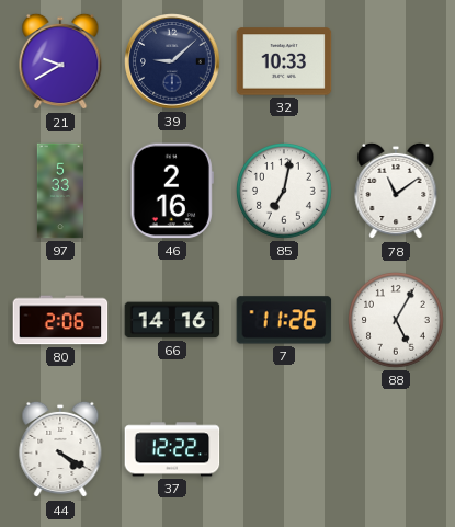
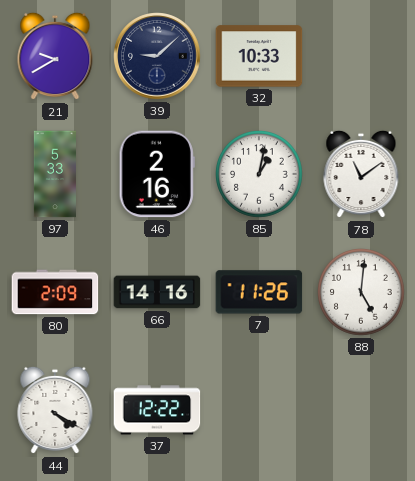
85: 7:02 -> 1:02 (260, 175)
80: 2:06 -> 2:09 (55, 292)
88: 5:05 -> 5:01 (362, 293)
